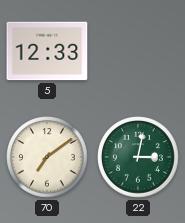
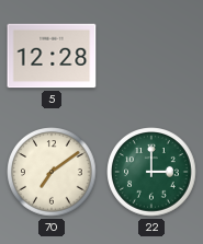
5: 12:33 -> 12:28 (52, 56)
22: 3:02 -> 3:00 (151, 172)
